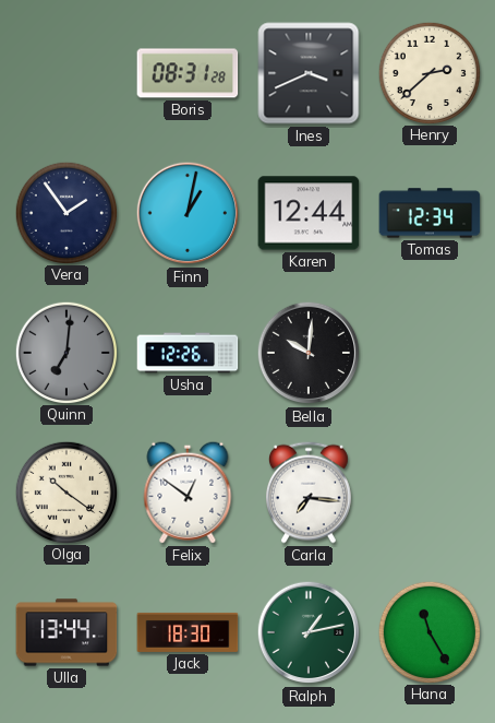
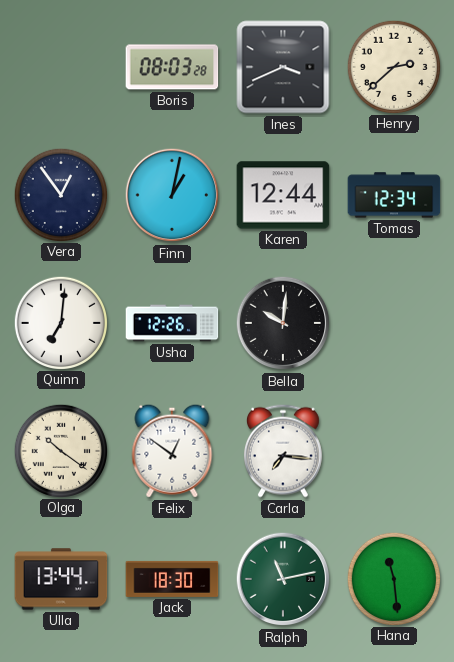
Boris: 08:31 -> 08:03 (172, 67)
Vera: 1:54 -> 12:54 (60, 194)
Quinn dial: grey -> white (60, 322)
Ralph: 1:13 -> 11:13 (283, 579)
Hana: 11:25 -> 11:29 (393, 578)
